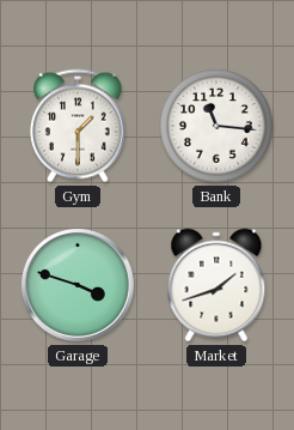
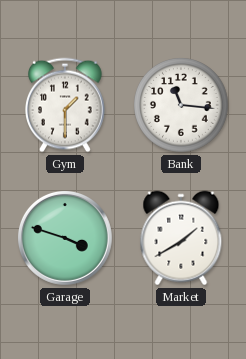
Market: 1:42 -> 1:40 (181, 238)
